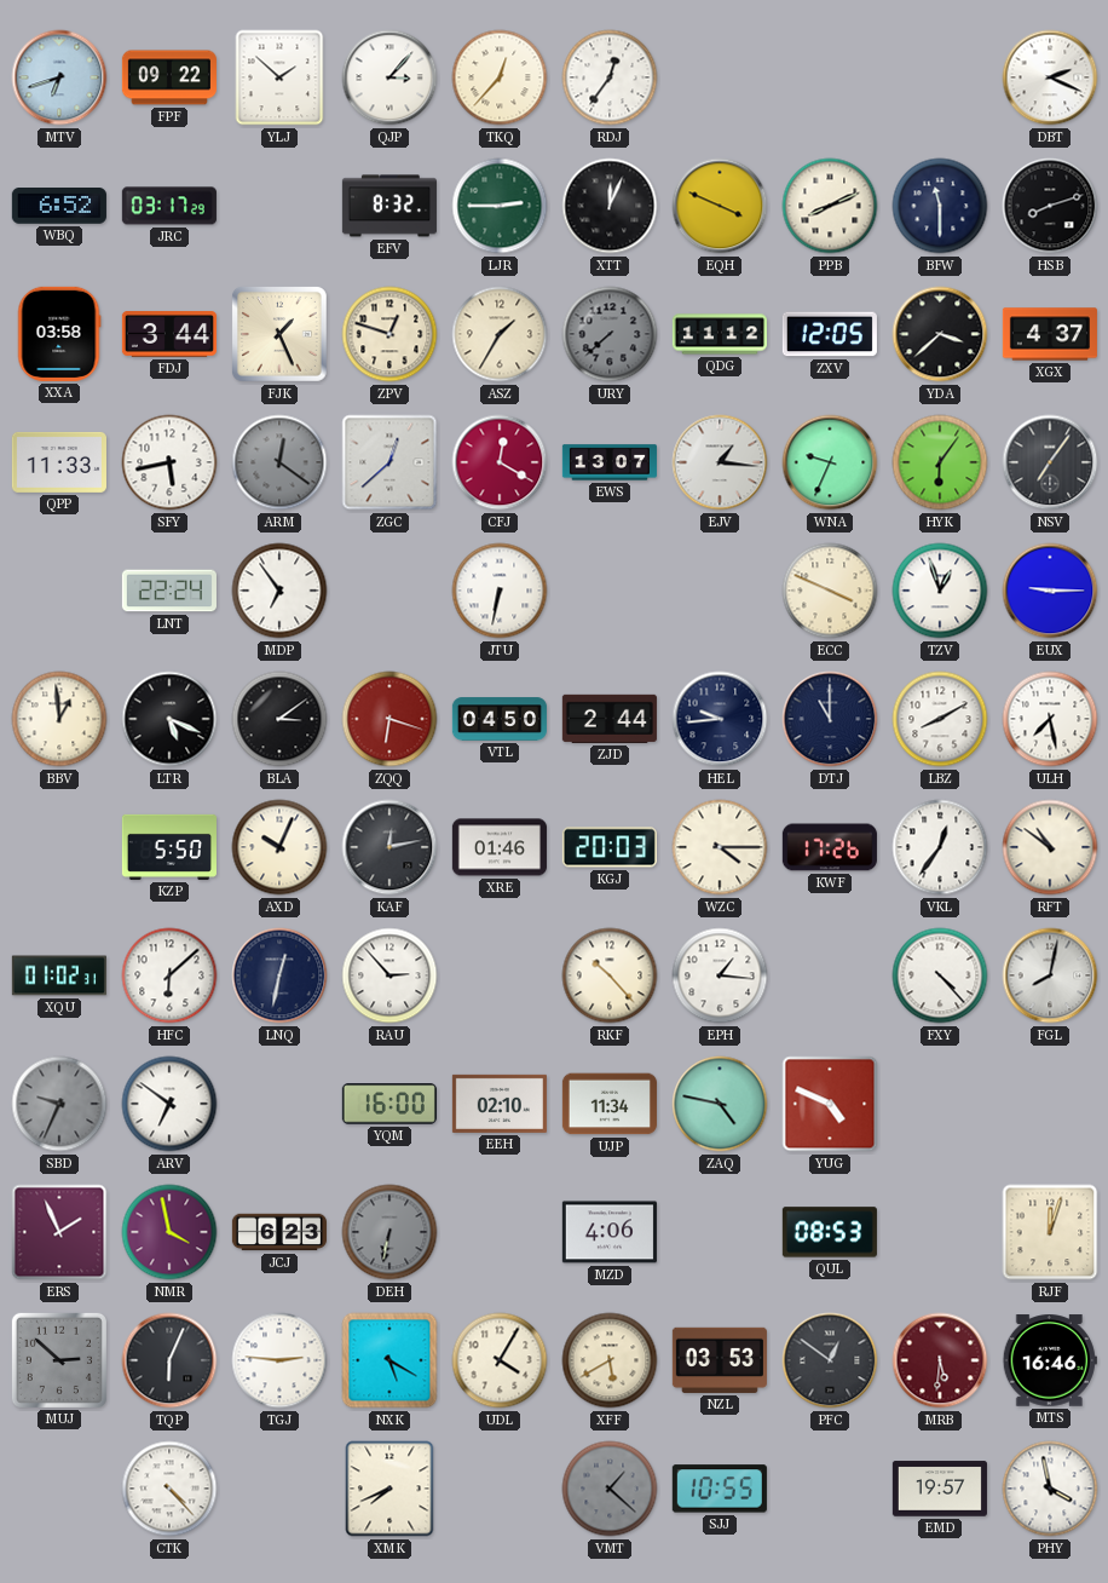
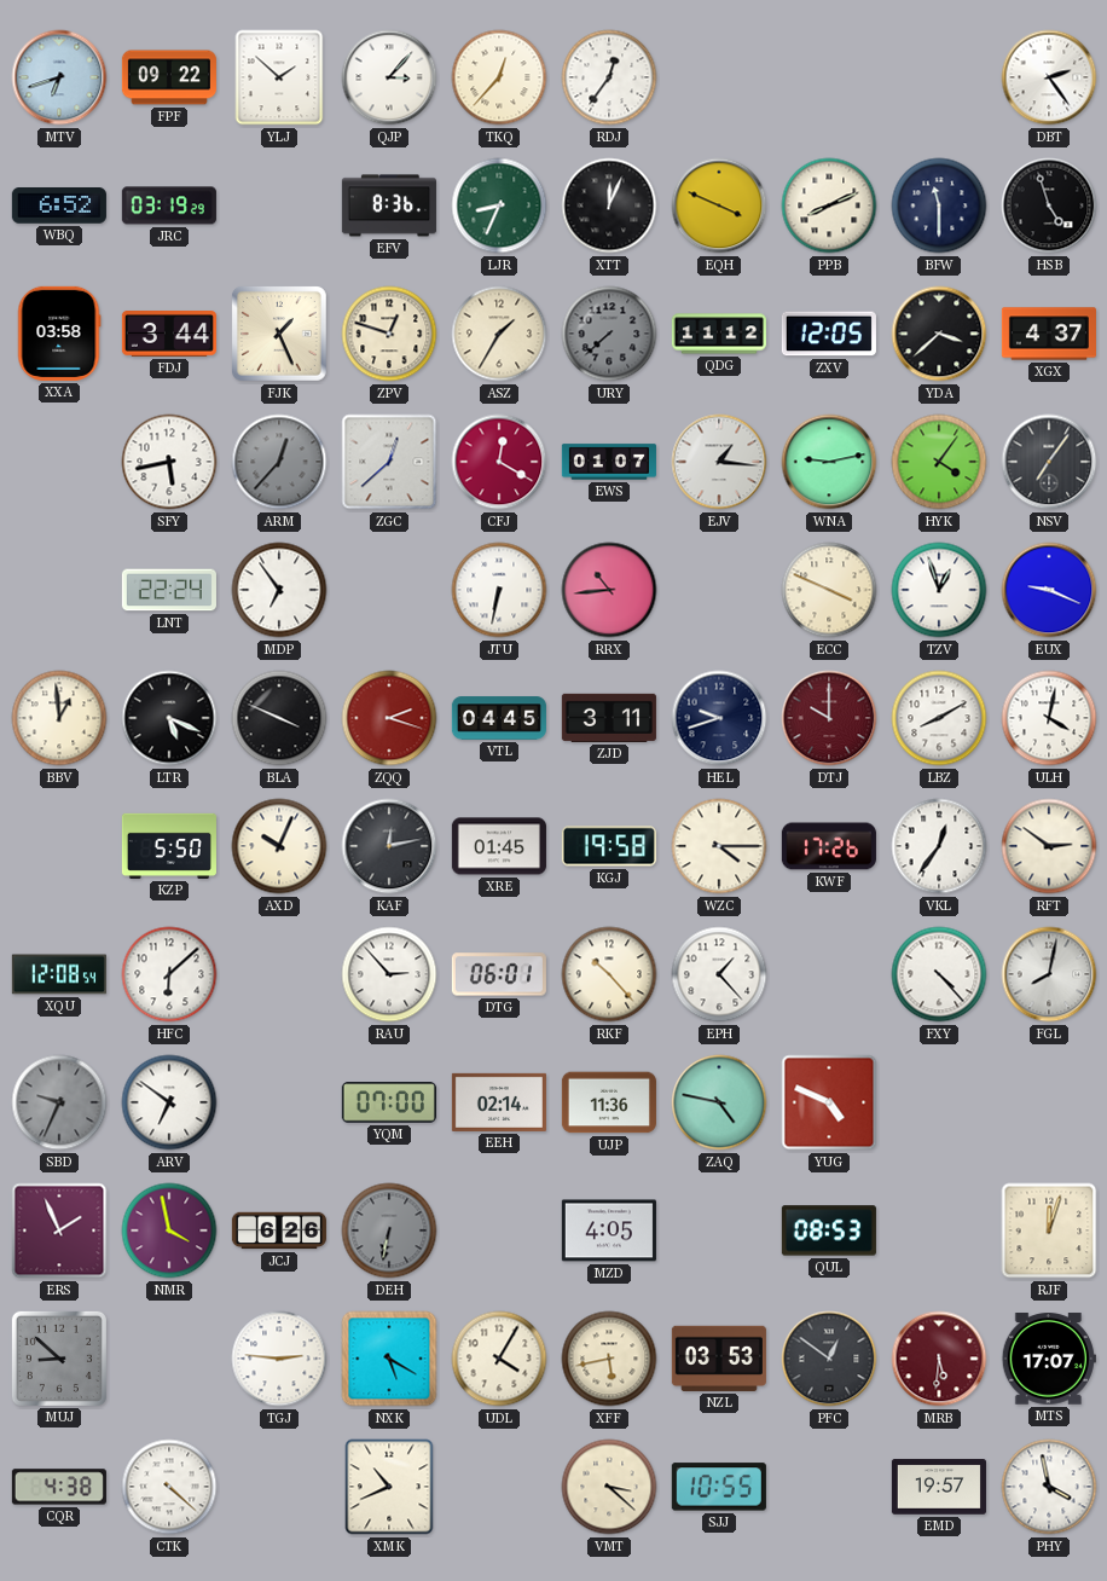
DBT: 2:19 -> 2:24 (1049, 77)
JRC: 03:17 -> 03:19 (169, 205)
EFV: 8:32 -> 8:36 (389, 205)
LJR: 2:45 -> 8:34 (499, 205)
HSB: 8:12 -> 4:57 (1049, 205)
QPP: 11:33 -> none (59, 462)
ARM: 12:21 -> 12:37 (279, 462)
EWS: 13:07 -> 01:07 (609, 462)
WNA: 9:34 -> 9:13 (829, 462)
HYK: 6:06 -> 4:06 (939, 462)
RRX: none -> 10:44 (609, 590)
EUX: 9:15 -> 9:19 (1049, 590)
BLA: 3:09 -> 3:49 (279, 718)
ZQQ: 6:18 -> 2:18 (389, 718)
VTL: 04:50 -> 04:45 (498, 718)
ZJD: 2:44 -> 3:11 (609, 718)
HEL: 9:44 -> 9:42 (719, 718)
DTJ: 11:00 -> 10:00 (829, 718)
DTJ dial: navy -> burgundy (829, 718)
ULH: 7:28 -> 4:02 (1049, 718)
XRE: 01:46 -> 01:45 (499, 846)
KGJ: 20:03 -> 19:58 (609, 846)
RFT: 10:51 -> 2:51 (1049, 846)
XQU: 01:02 -> 12:08 (59, 974)
LNQ: 12:32 -> none (279, 975)
DTG: none -> 06:01 (499, 974)
EPH: 1:16 -> 1:23 (719, 974)
YQM: 16:00 -> 07:00 (389, 1102)
EEH: 02:10 -> 02:14 (499, 1102)
UJP: 11:34 -> 11:36 (609, 1102)
JCJ: 6:23 -> 6:26 (279, 1230)
MZD: 4:06 -> 4:05 (609, 1230)
MUJ: 2:52 -> 8:52 (59, 1359)
TQP: 6:04 -> none (169, 1360)
XFF: 5:40 -> 5:43 (609, 1359)
MTS: 16:46 -> 17:07 (1049, 1359)
CQR: none -> 4:38 (59, 1487)
CTK: 4:23 -> 4:22 (169, 1487)
XMK: 7:41 -> 10:41 (389, 1487)
VMT: 1:22 -> 3:22 (609, 1487)
VMT dial: grey -> cream (609, 1487)
